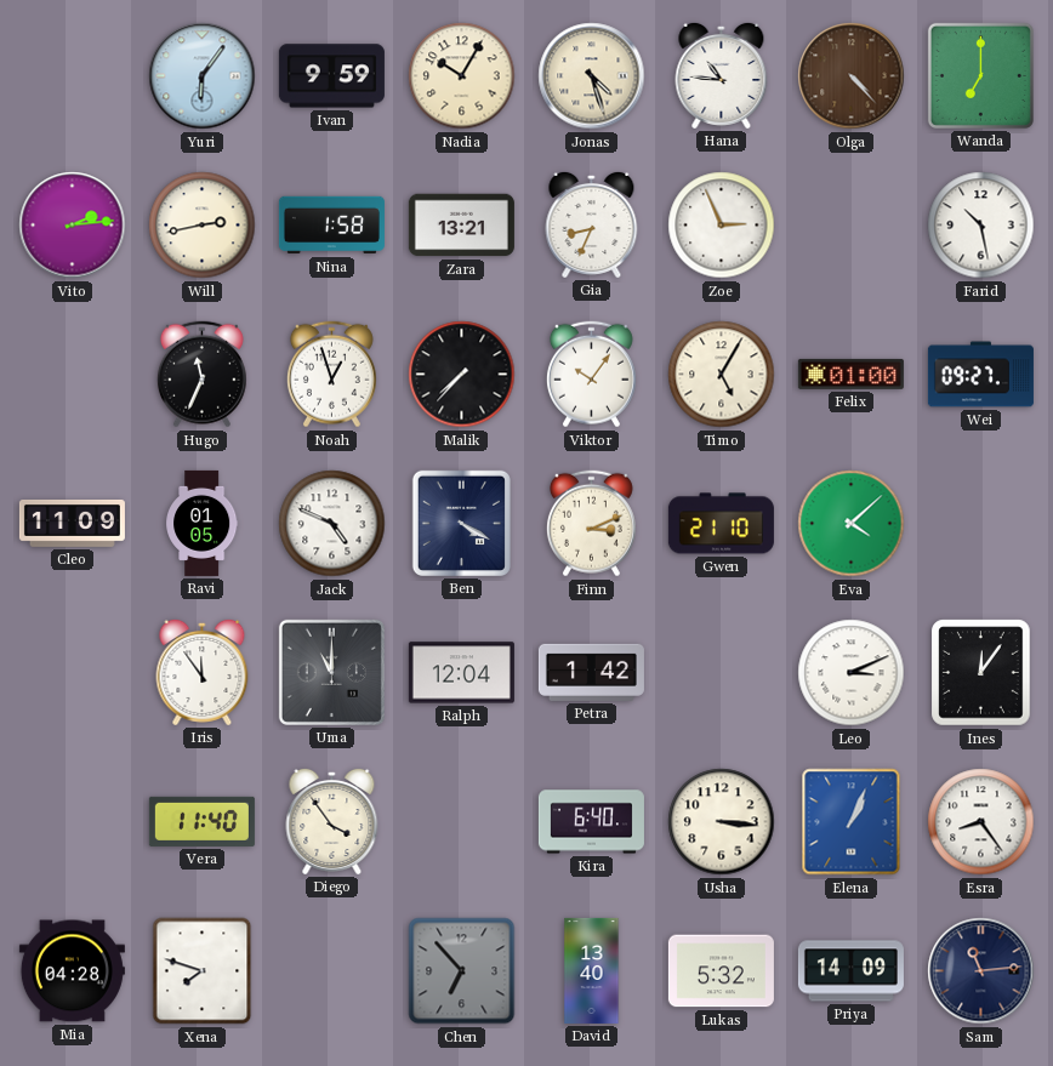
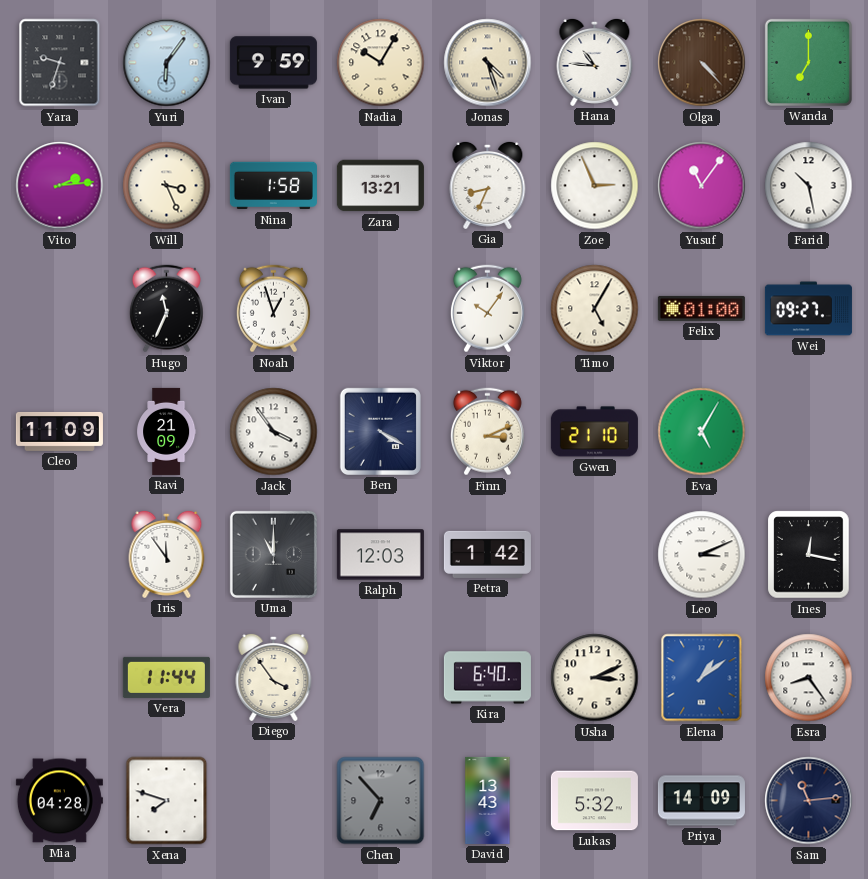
Yara: none -> 9:33 (60, 63)
Will: 2:43 -> 3:26 (167, 186)
Yusuf: none -> 11:06 (702, 186)
Malik: 7:37 -> none (462, 375)
Ravi: 01:05 -> 21:09 (167, 431)
Jack: 4:49 -> 3:54 (274, 432)
Eva: 4:08 -> 5:05 (702, 432)
Ralph: 12:04 -> 12:03 (380, 555)
Ines: 12:06 -> 12:17 (809, 555)
Vera: 11:40 -> 11:44 (166, 677)
Usha: 3:16 -> 3:11 (595, 678)
Elena: 1:04 -> 1:09 (702, 678)
David: 13:40 -> 13:43 (488, 800)
